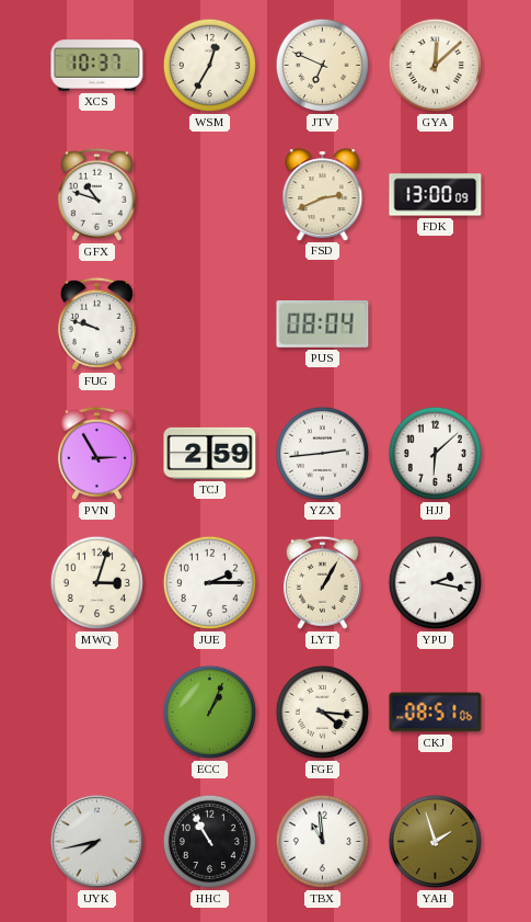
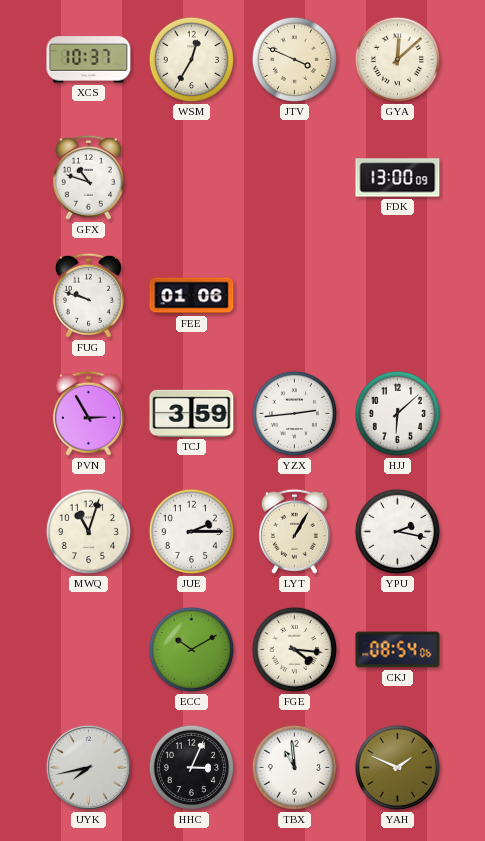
JTV: 6:49 -> 3:49 (294, 59)
FSD: 2:41 -> none (323, 194)
FEE: none -> 01:06 (192, 296)
PUS: 08:04 -> none (323, 323)
TCJ: 2:59 -> 3:59 (192, 413)
MWQ: 3:03 -> 11:03 (88, 531)
ECC: 1:04 -> 10:10 (191, 649)
CKJ: 08:51 -> 08:54 (398, 650)
HHC: 10:55 -> 3:04 (191, 767)
YAH: 1:57 -> 1:49 (397, 767)
